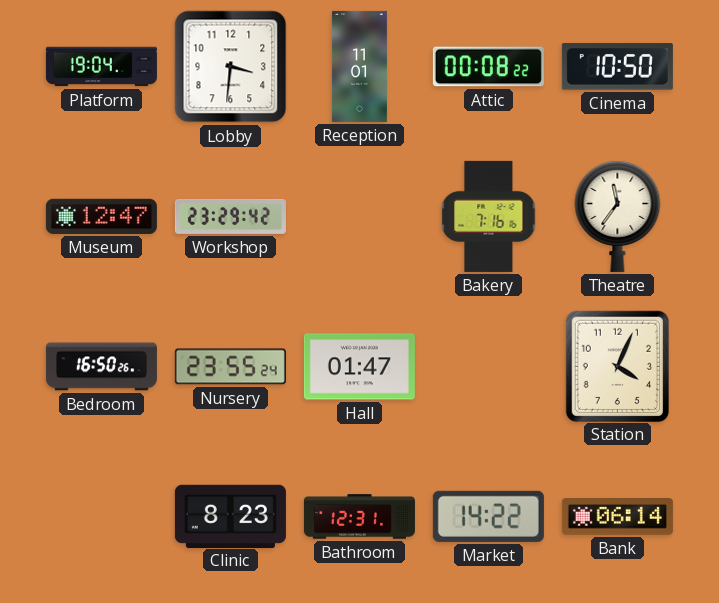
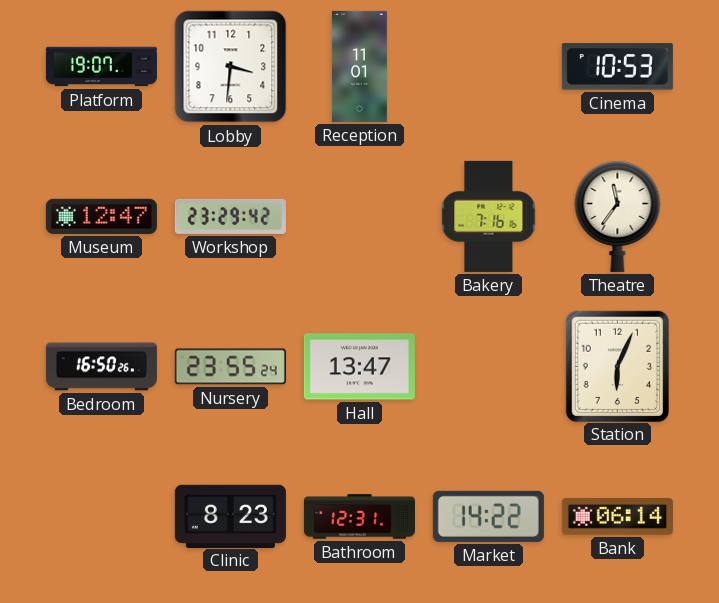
Platform: 19:04 -> 19:07 (101, 67)
Attic: 00:08 -> none (488, 67)
Cinema: 10:50 -> 10:53 (617, 67)
Hall: 01:47 -> 13:47 (359, 367)
Station: 4:04 -> 6:04 (617, 366)
